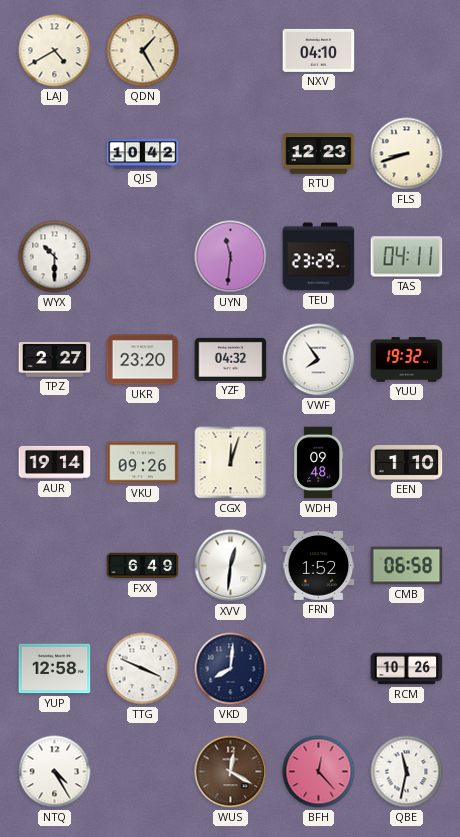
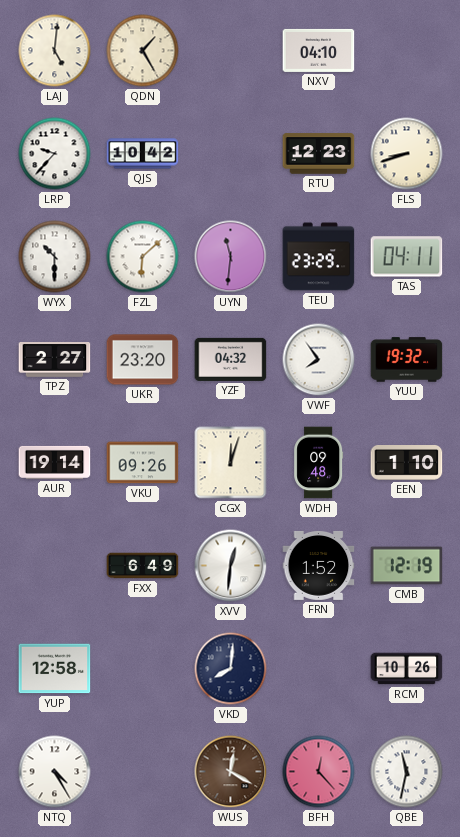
LAJ: 4:40 -> 5:01 (55, 51)
LRP: none -> 9:37 (55, 154)
FZL: none -> 6:08 (143, 257)
CMB: 06:58 -> 12:19 (407, 566)
TTG: 3:49 -> none (143, 669)
